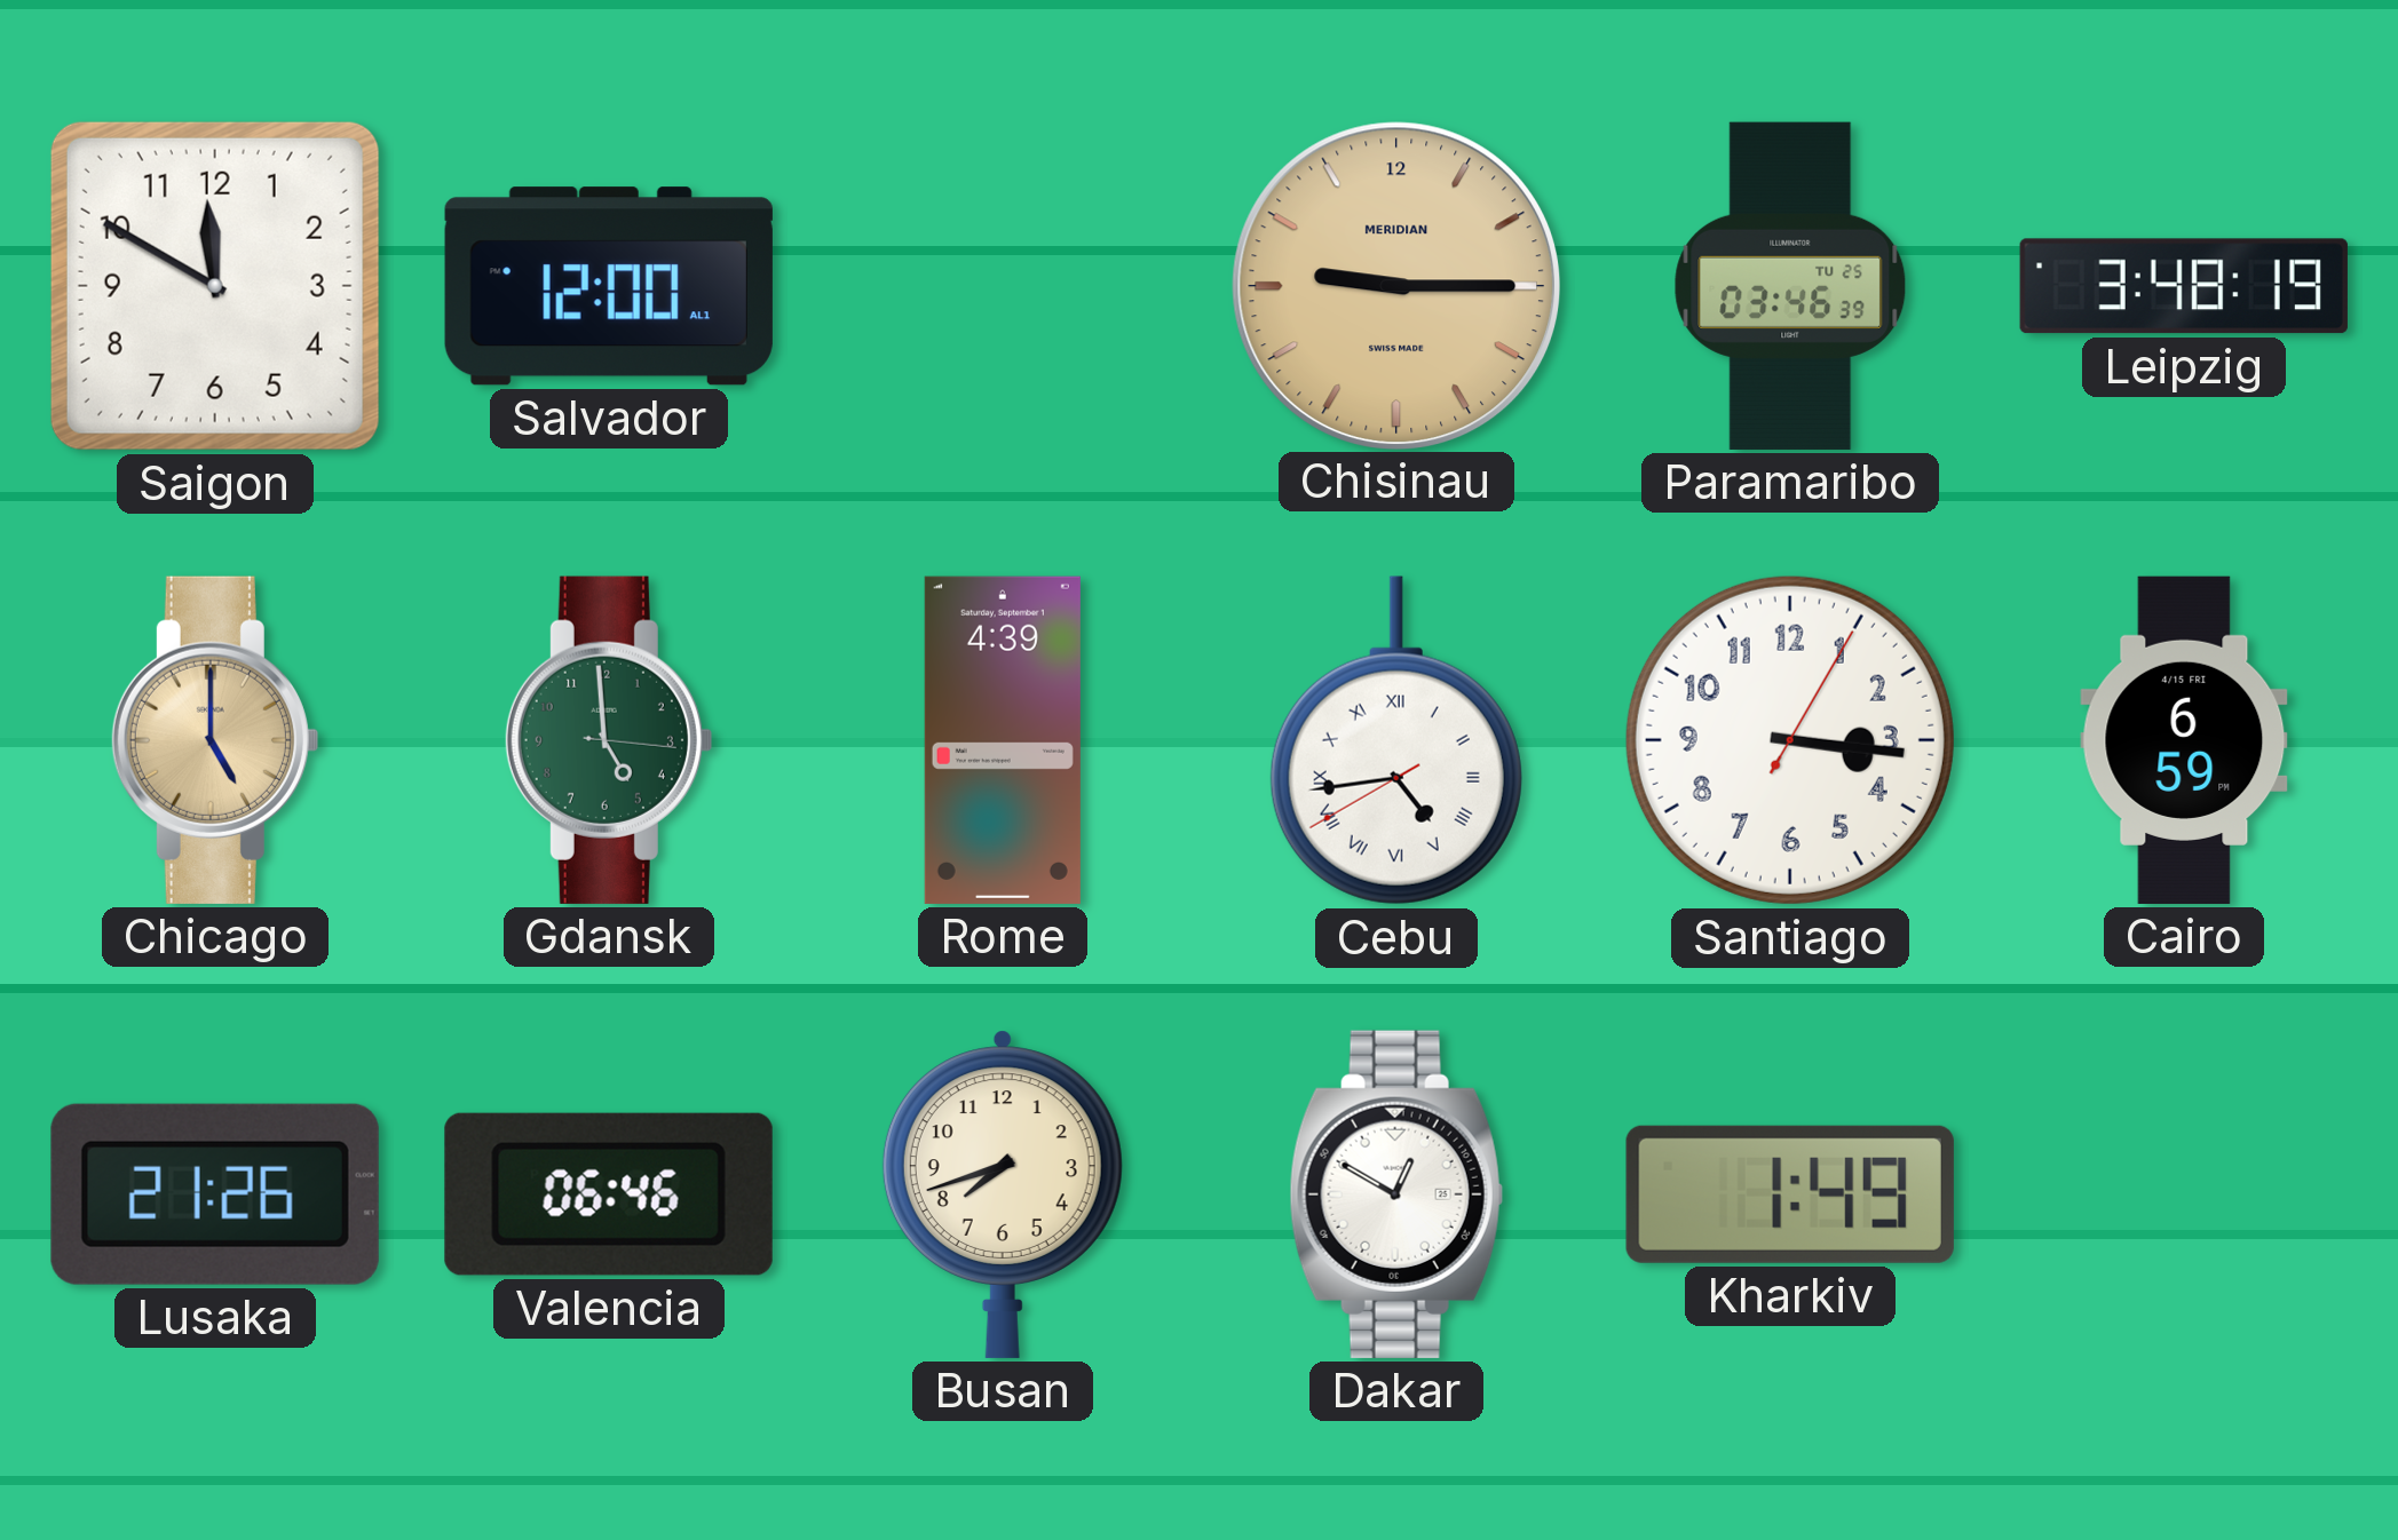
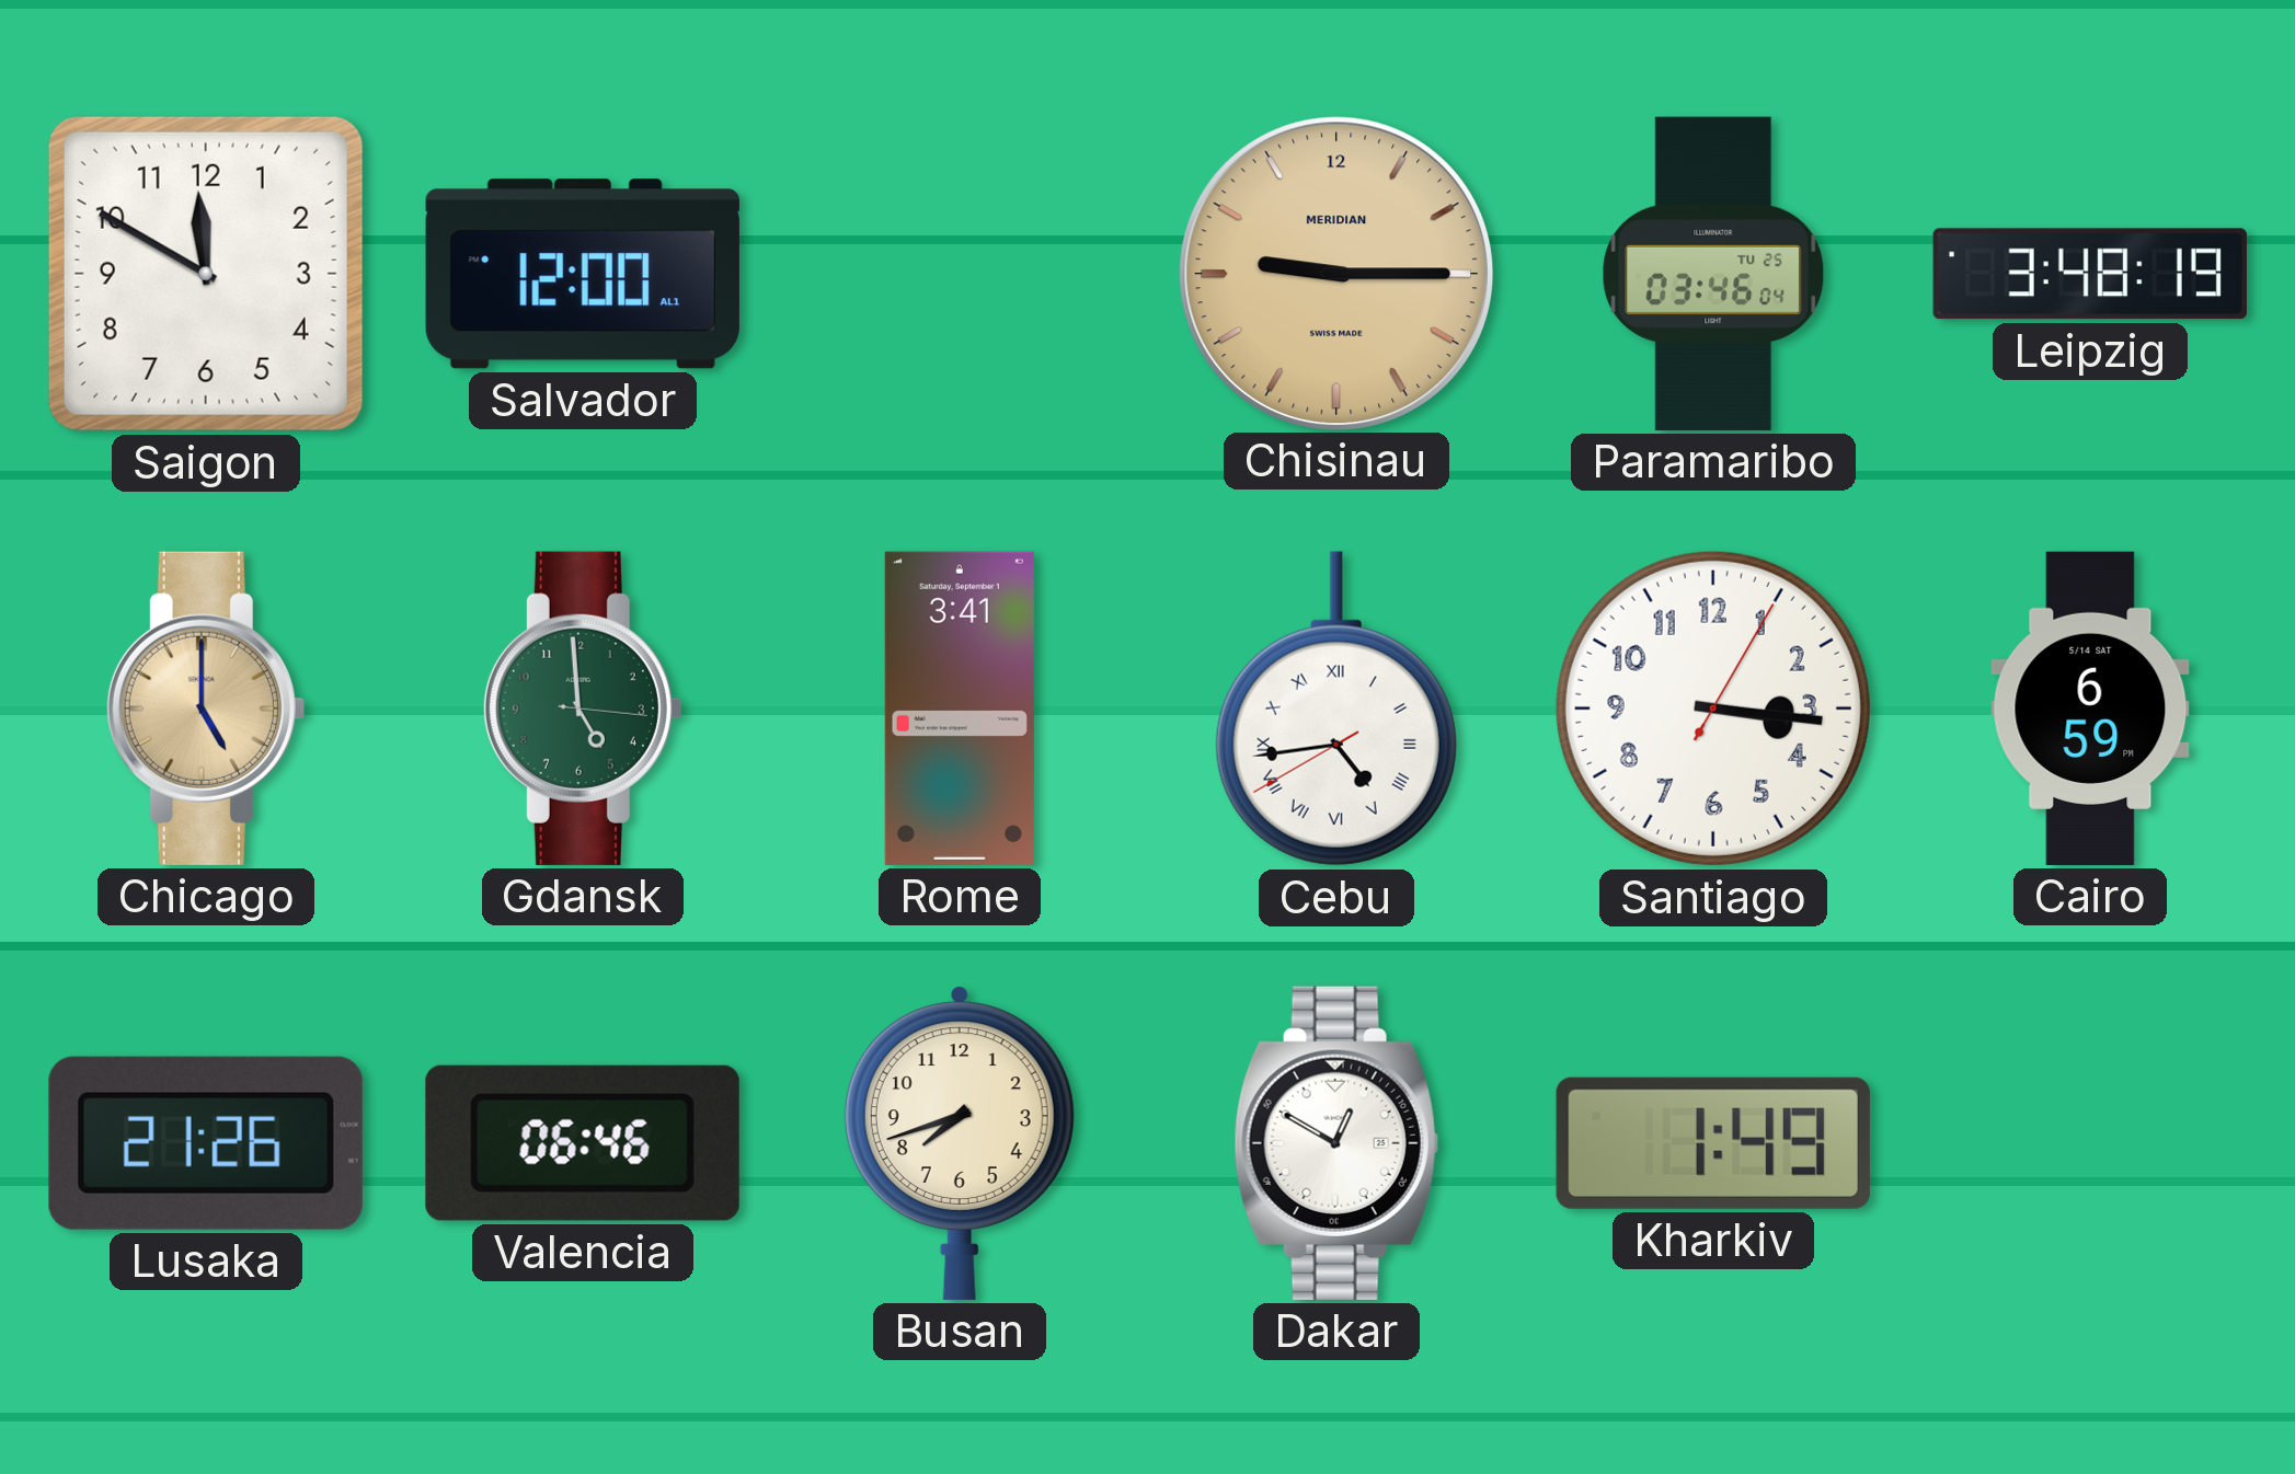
Paramaribo: 03:46:39 -> 03:46:04 (1713, 274)
Rome: 4:39 -> 3:41 (960, 709)
Cairo date: 4/15 FRI -> 5/14 SAT (2090, 709)
